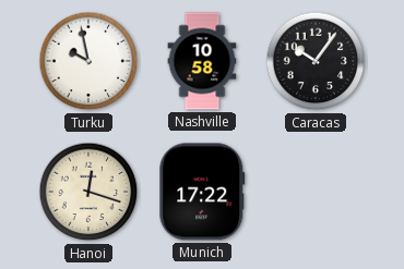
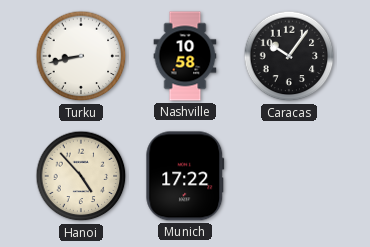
Turku: 9:58 -> 8:43 (81, 56)
Hanoi: 12:18 -> 4:53 (81, 176)
